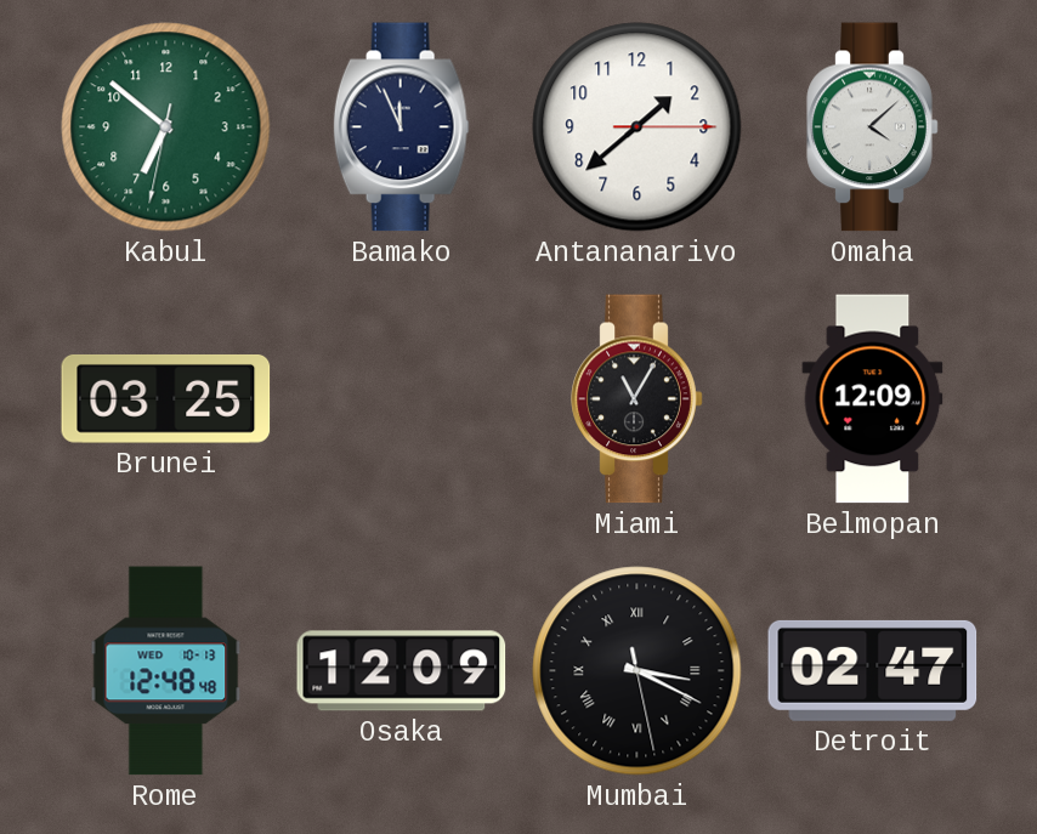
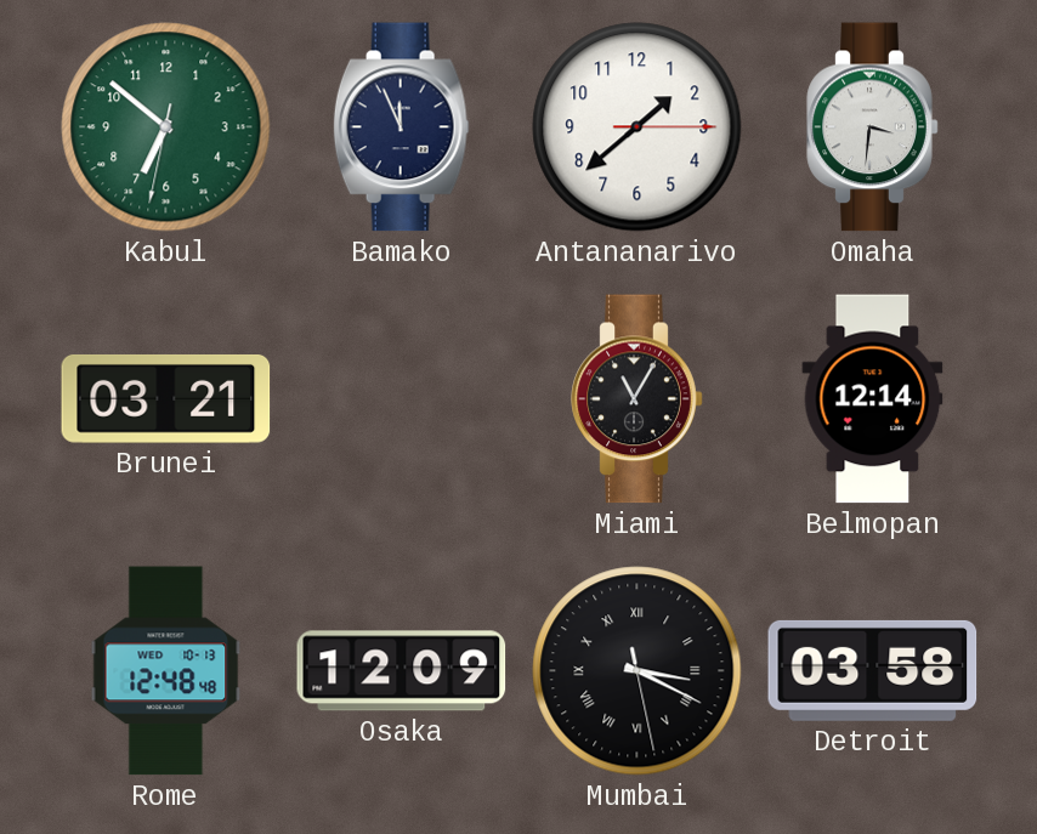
Omaha: 4:08 -> 3:31 (873, 127)
Brunei: 03:25 -> 03:21 (166, 398)
Belmopan: 12:09 -> 12:14 (873, 399)
Detroit: 02:47 -> 03:58 (873, 670)
